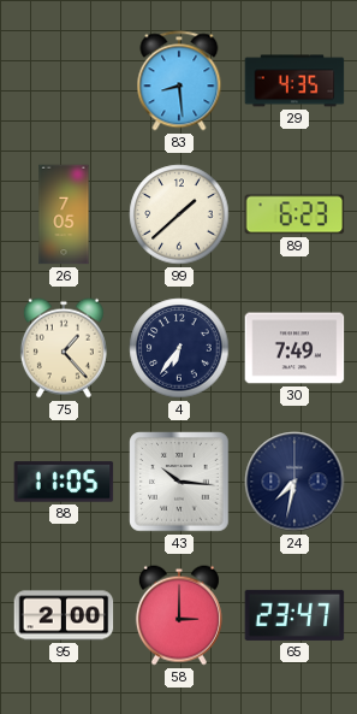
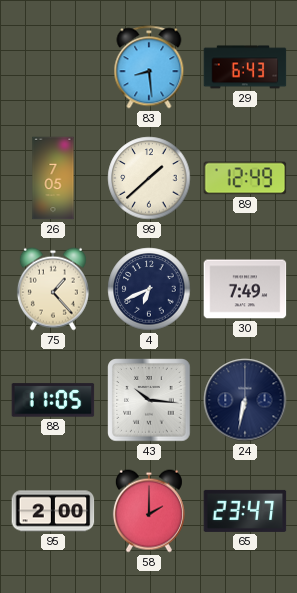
29: 4:35 -> 6:43 (245, 67)
89: 6:23 -> 12:49 (245, 178)
4: 6:36 -> 6:41 (149, 289)
24: 7:32 -> 6:32 (245, 400)
58: 3:00 -> 2:00 (149, 511)
